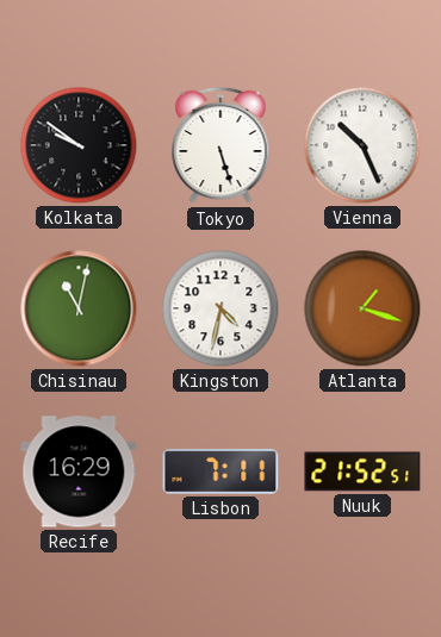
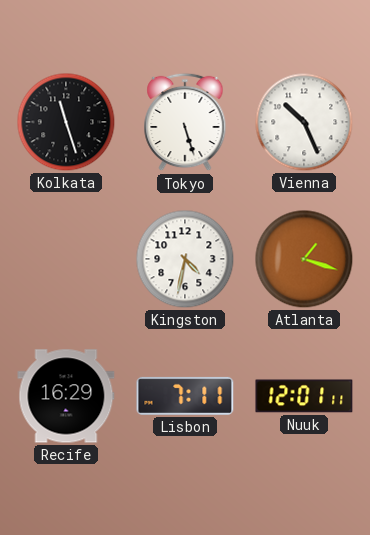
Kolkata: 9:51 -> 11:27 (66, 122)
Chisinau: 11:02 -> none (79, 308)
Nuuk: 21:52 -> 12:01 (304, 396)
